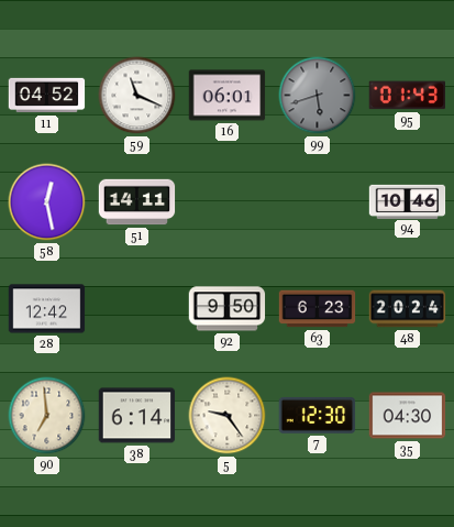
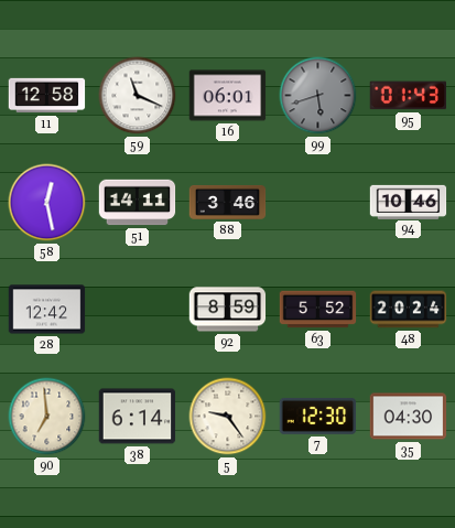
11: 04:52 -> 12:58 (47, 96)
88: none -> 3:46 (228, 202)
92: 9:50 -> 8:59 (228, 310)
63: 6:23 -> 5:52 (318, 310)
